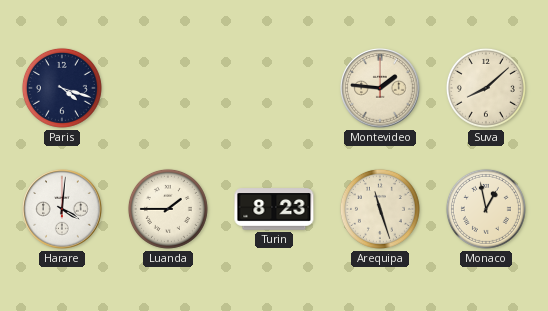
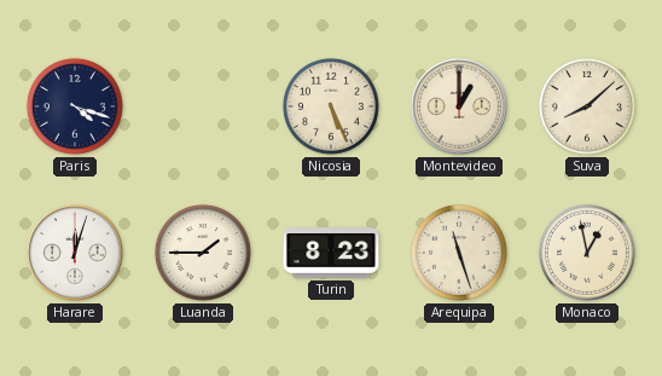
Nicosia: none -> 5:26 (331, 106)
Montevideo: 1:46 -> 1:00 (459, 106)
Harare: 4:01 -> 12:03 (75, 253)
